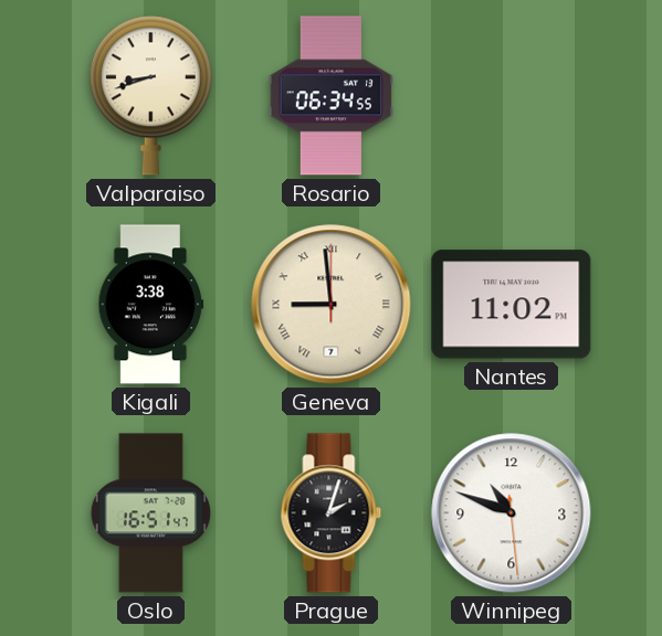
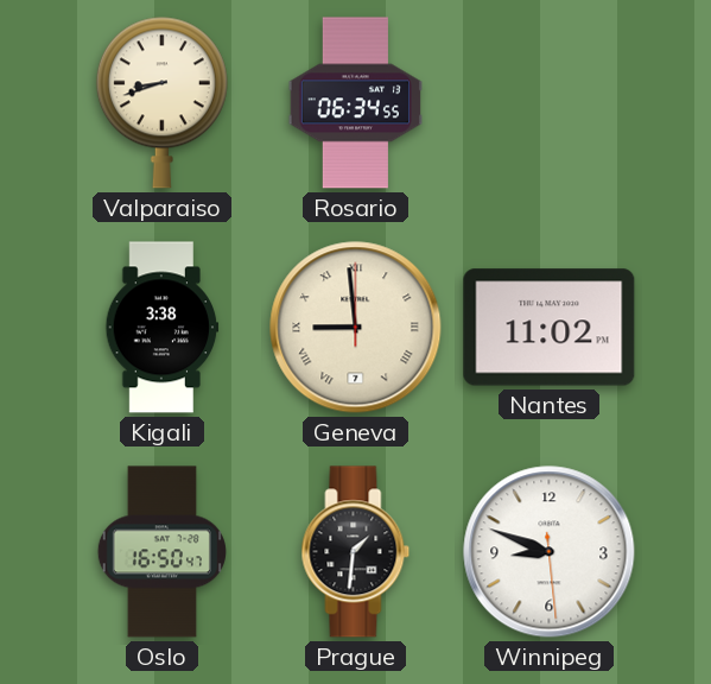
Oslo: 16:51 -> 16:50 (161, 552)
Prague: 2:03 -> 1:31 (356, 552)
Winnipeg: 10:48 -> 8:48 (550, 552)
